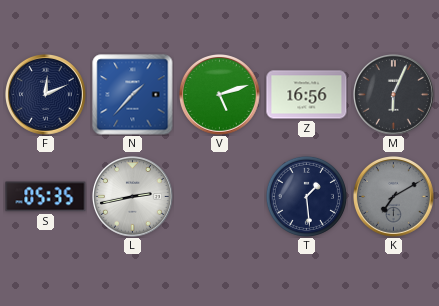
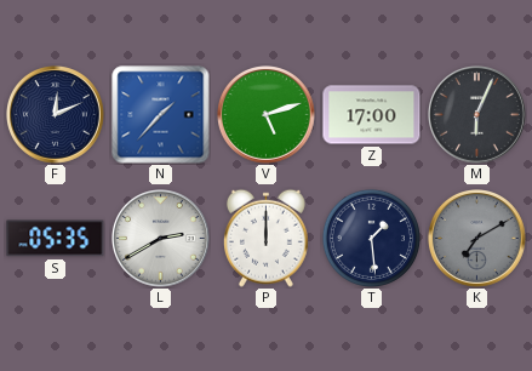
Z: 16:56 -> 17:00 (372, 115)
L: 2:43 -> 2:40 (161, 239)
P: none -> 12:00 (265, 238)
